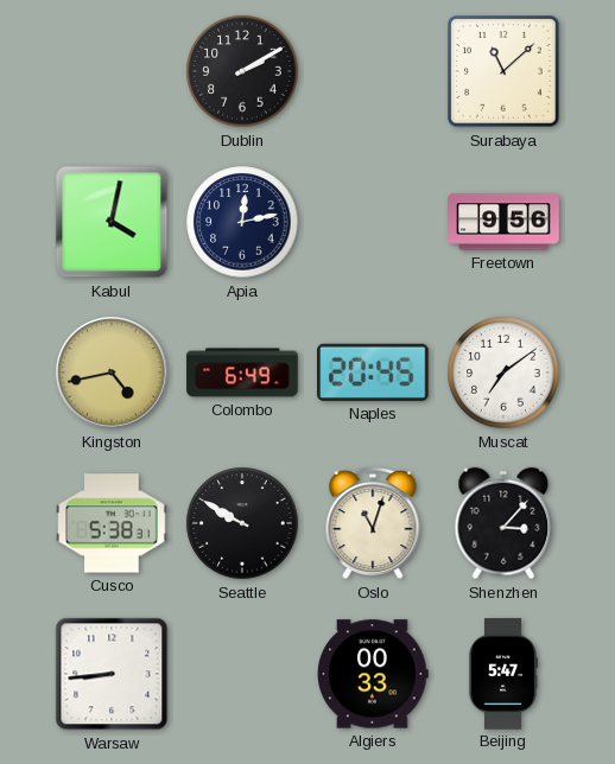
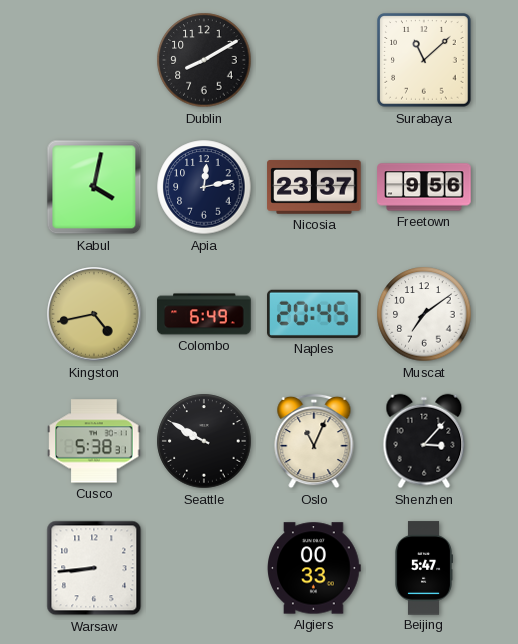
Dublin: 2:10 -> 8:10 (204, 60)
Nicosia: none -> 23:37 (314, 187)
Oslo: 11:03 -> 11:04 (314, 441)
